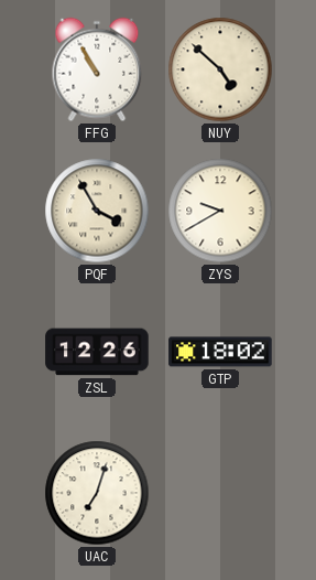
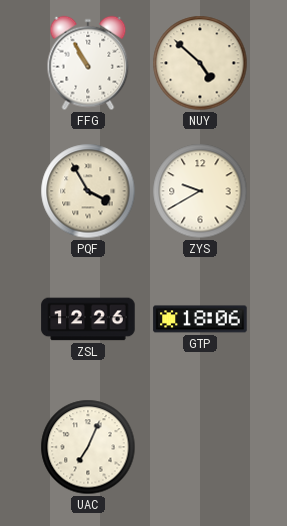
GTP: 18:02 -> 18:06 (200, 319)
UAC: 7:03 -> 7:04 (88, 447)
